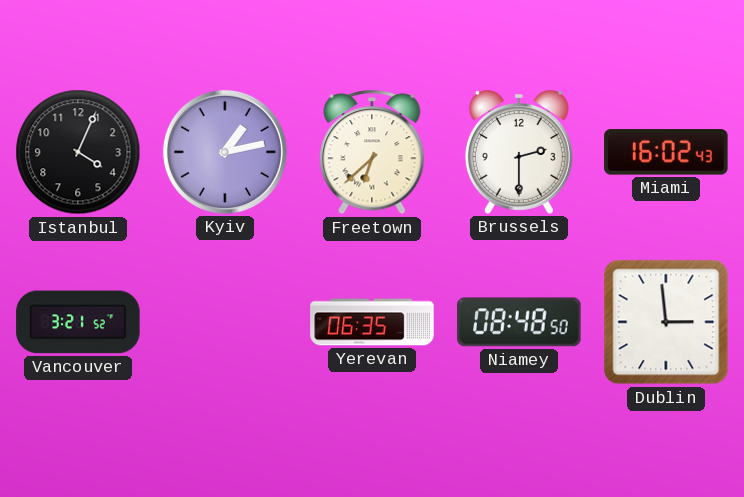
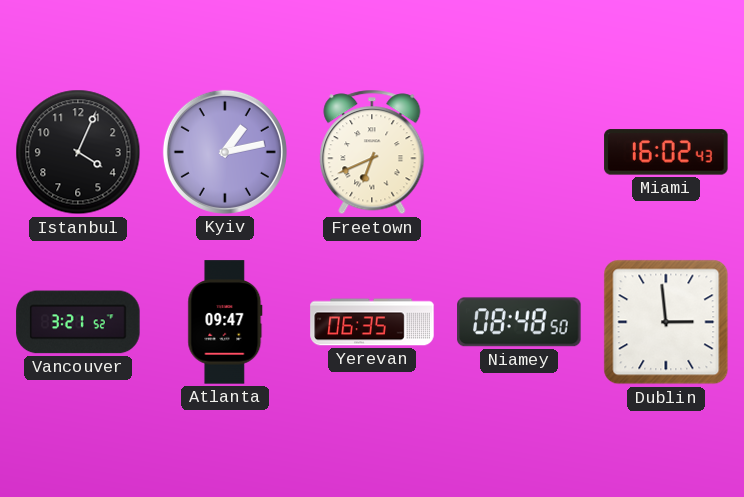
Freetown: 6:38 -> 6:41 (372, 152)
Brussels: 2:30 -> none (519, 152)
Atlanta: none -> 09:47 (225, 322)
